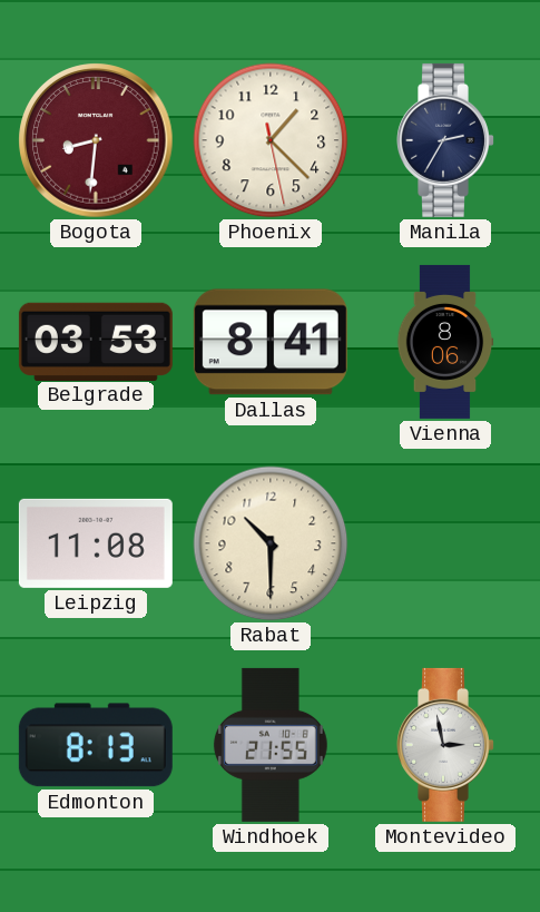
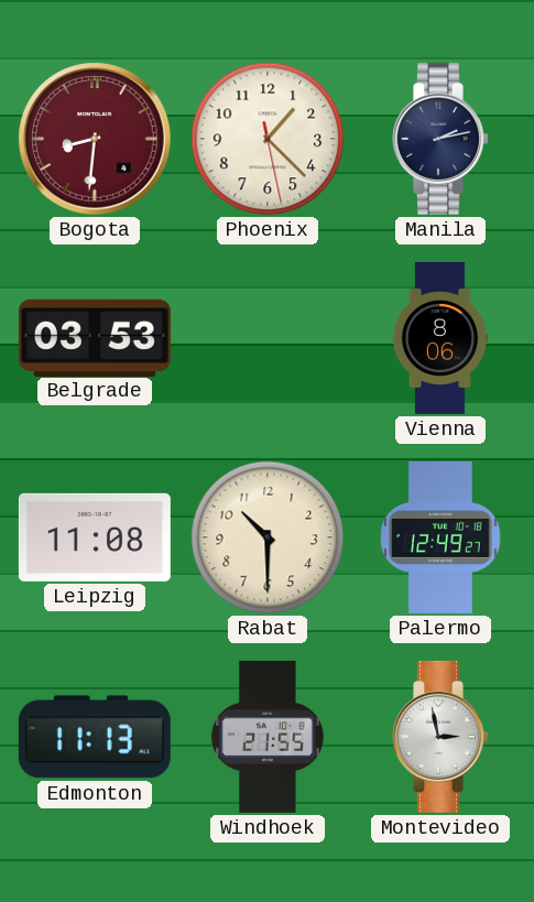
Manila: 2:35 -> 2:13 (442, 139)
Dallas: 8:41 -> none (271, 342)
Palermo: none -> 12:49 (440, 537)
Edmonton: 8:13 -> 11:13 (95, 737)
